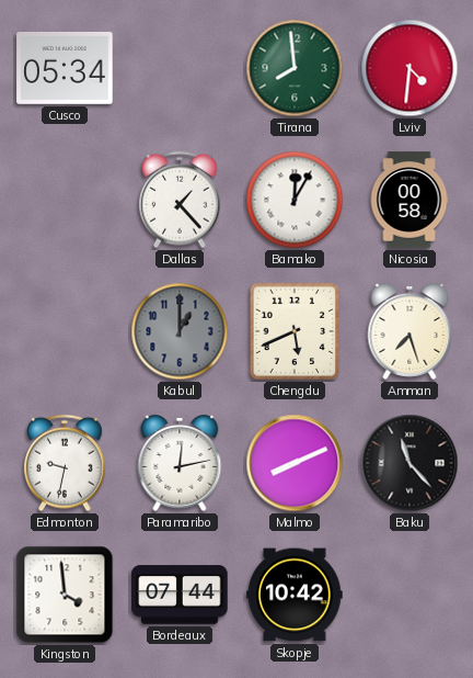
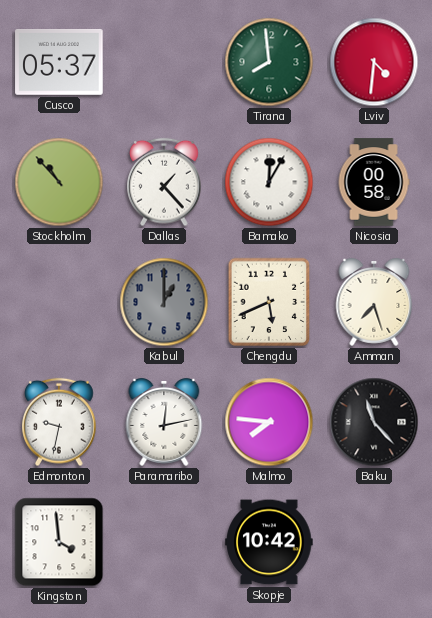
Cusco: 05:34 -> 05:37 (59, 63)
Stockholm: none -> 10:53 (59, 182)
Malmo: 8:11 -> 7:46 (269, 422)
Bordeaux: 07:44 -> none (180, 595)
